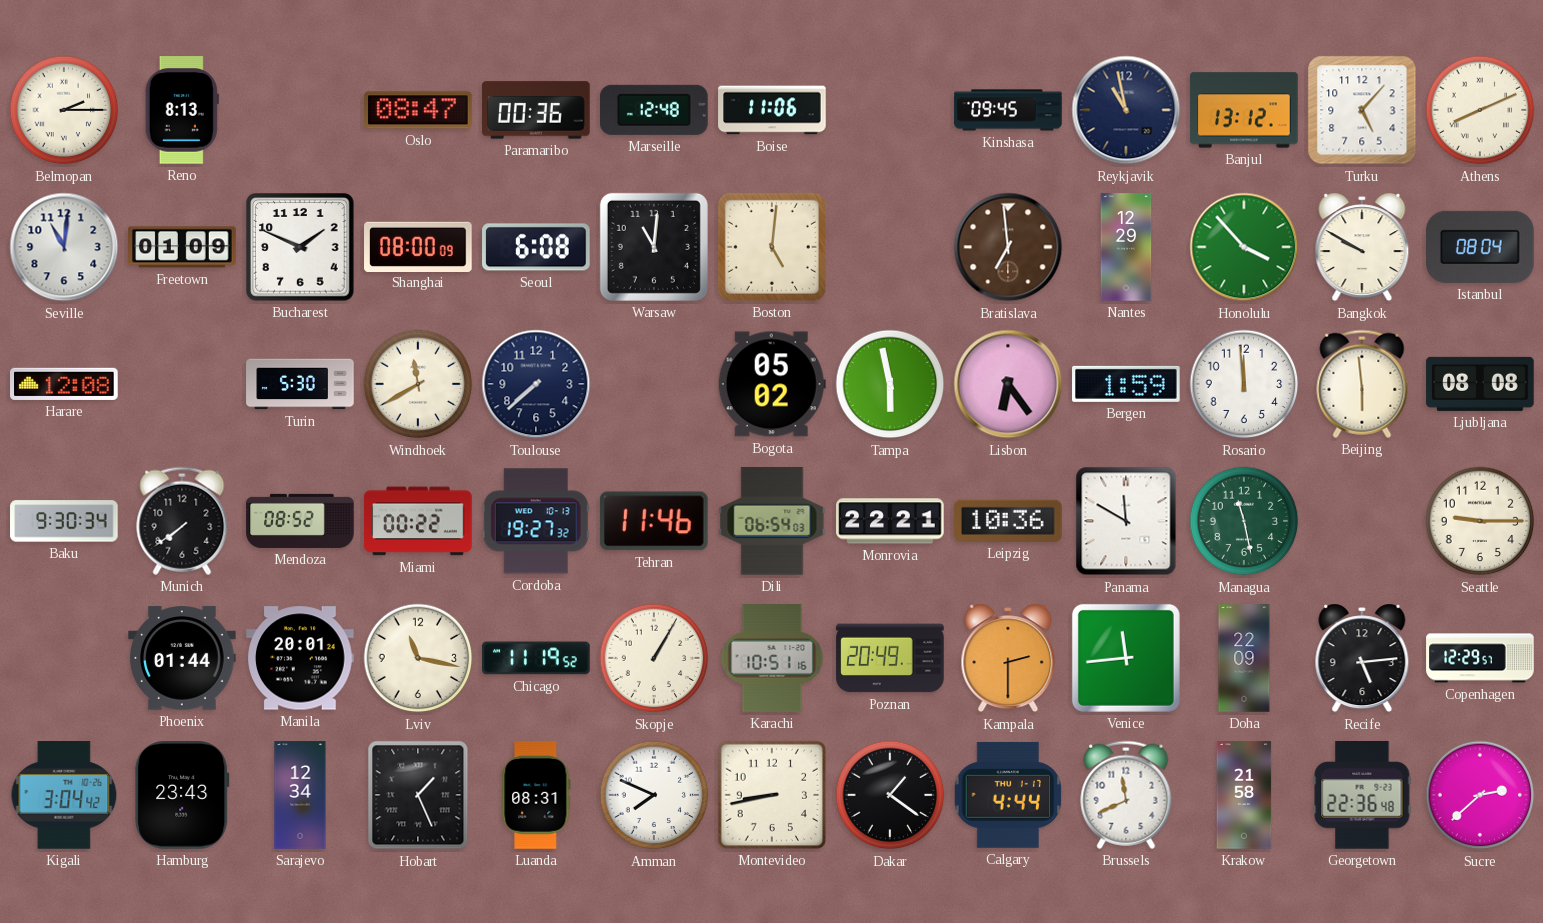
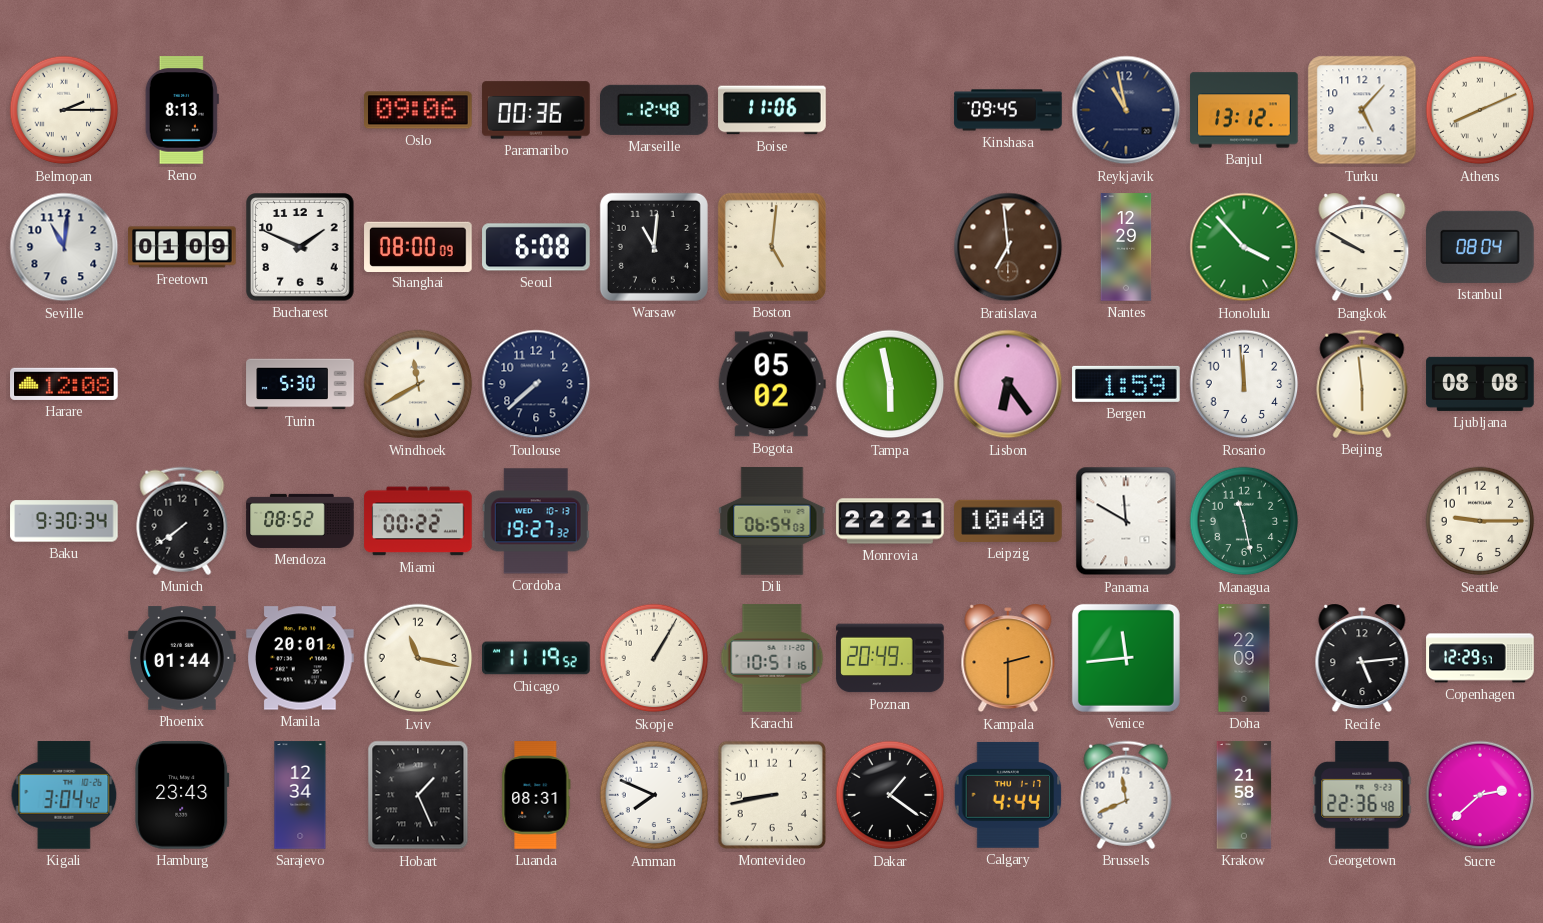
Oslo: 08:47 -> 09:06 (418, 110)
Tehran: 11:46 -> none (654, 521)
Leipzig: 10:36 -> 10:40 (1008, 521)
